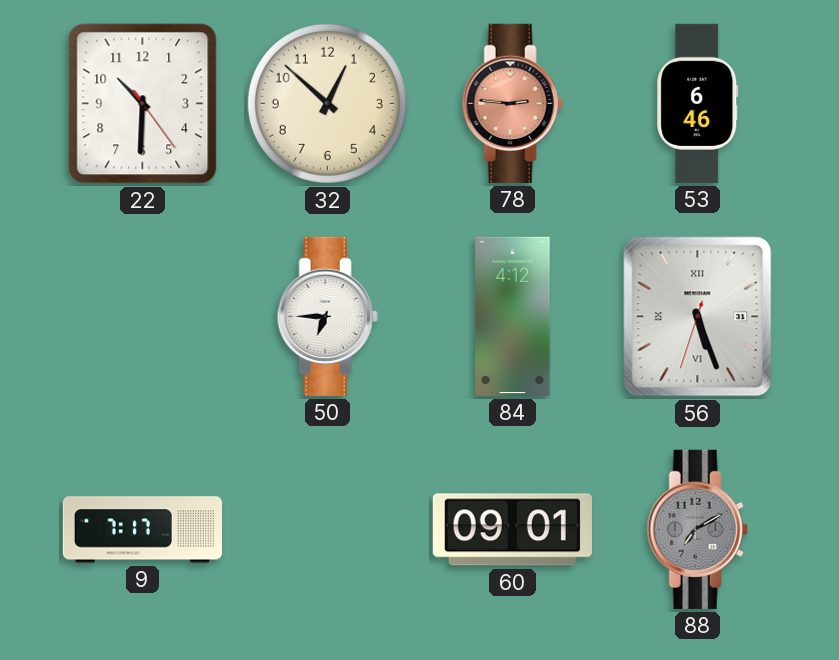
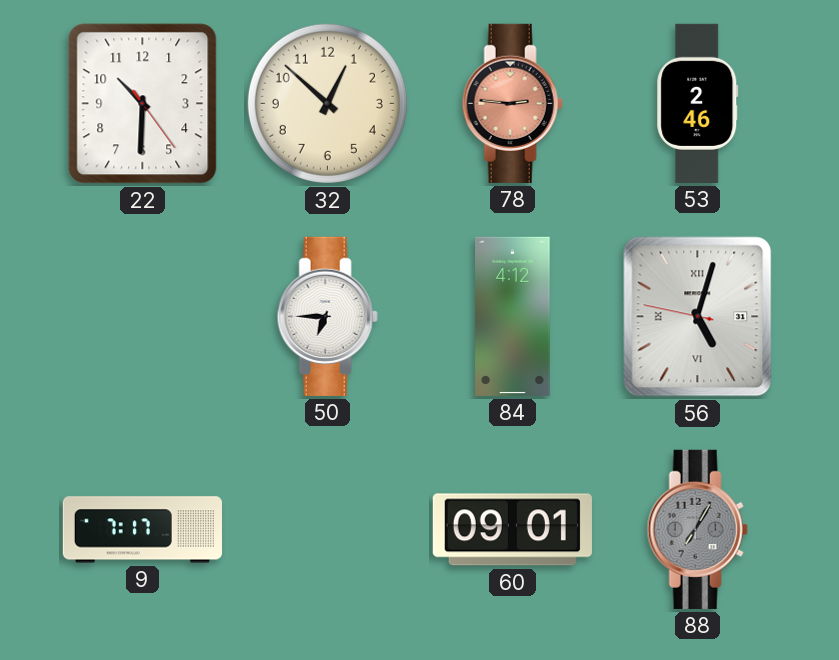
53: 6:46 -> 2:46 (698, 103)
56: 5:26 -> 5:02 (698, 317)
88: 7:10 -> 7:05 (697, 529)
